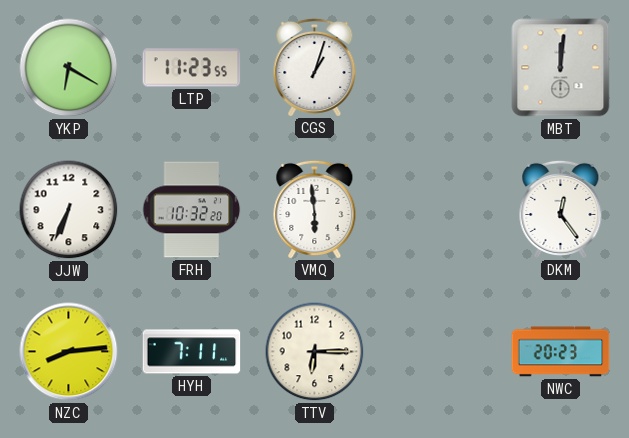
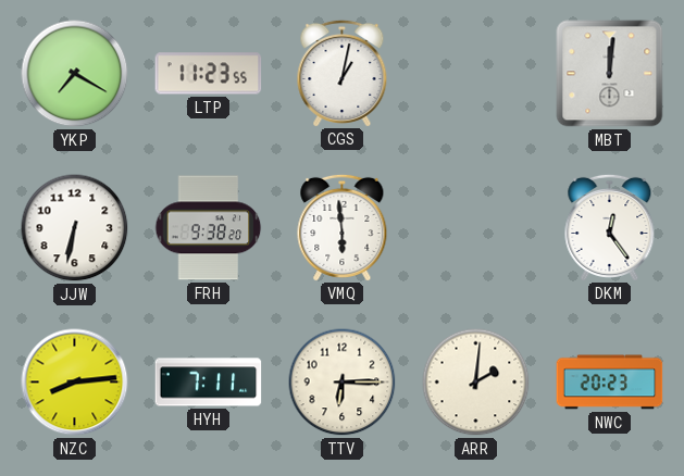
YKP: 6:20 -> 7:20 (75, 74)
CGS: 1:03 -> 1:02 (343, 73)
JJW: 6:34 -> 6:32 (75, 228)
FRH: 10:32 -> 9:38 (209, 228)
ARR: none -> 2:01 (476, 383)
